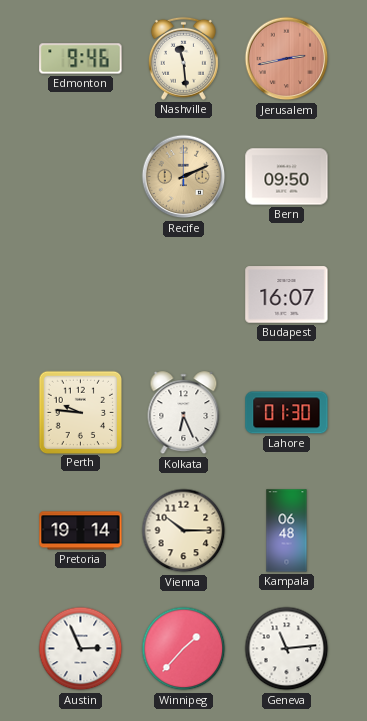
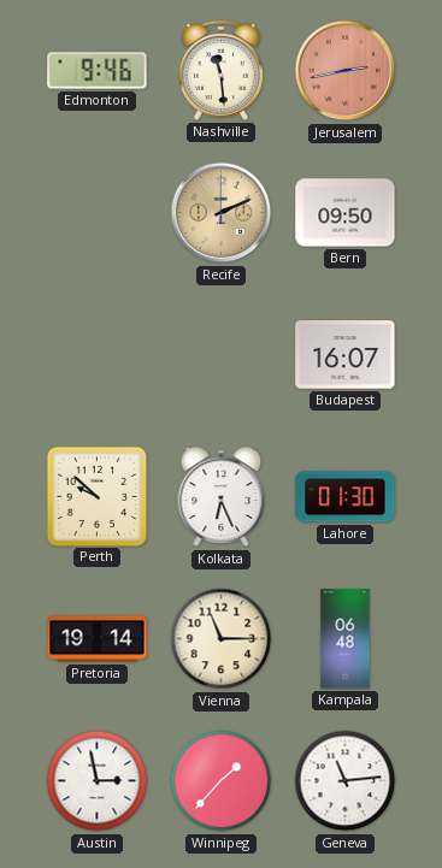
Perth: 9:46 -> 9:52 (96, 496)
Vienna: 10:15 -> 11:15 (222, 639)
Austin: 2:56 -> 2:58 (98, 781)
